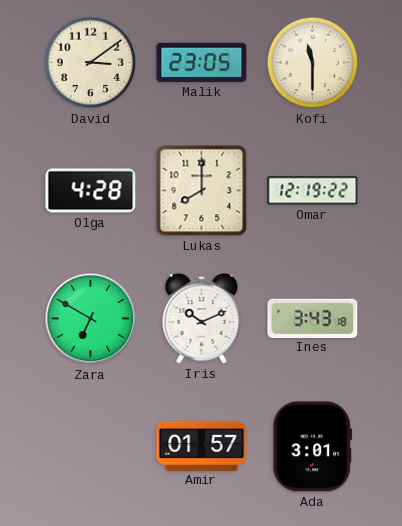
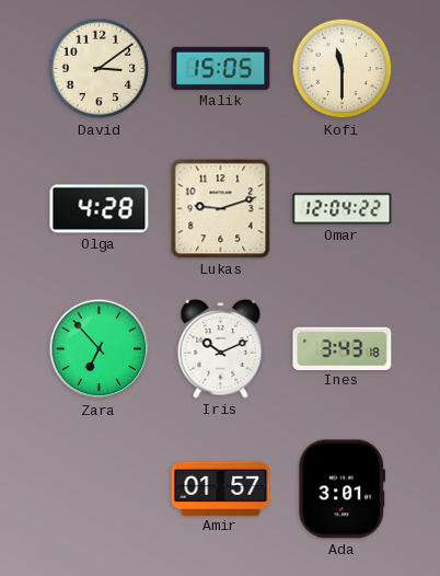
Malik: 23:05 -> 15:05 (221, 68)
Lukas: 8:00 -> 9:12 (221, 209)
Omar: 12:19 -> 12:04 (343, 209)
Zara: 6:50 -> 6:53 (100, 349)
